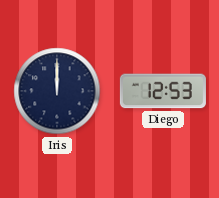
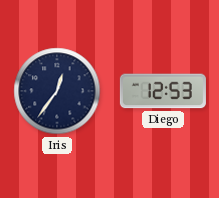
Iris: 12:00 -> 12:36 (57, 91)
